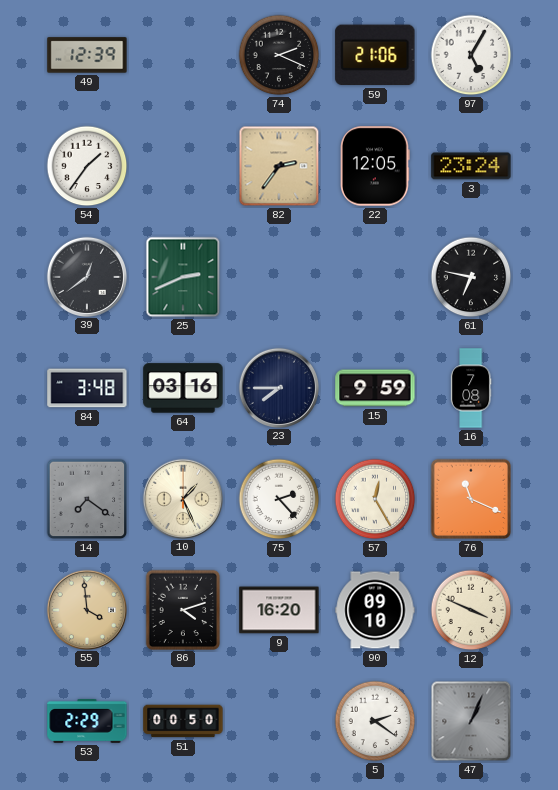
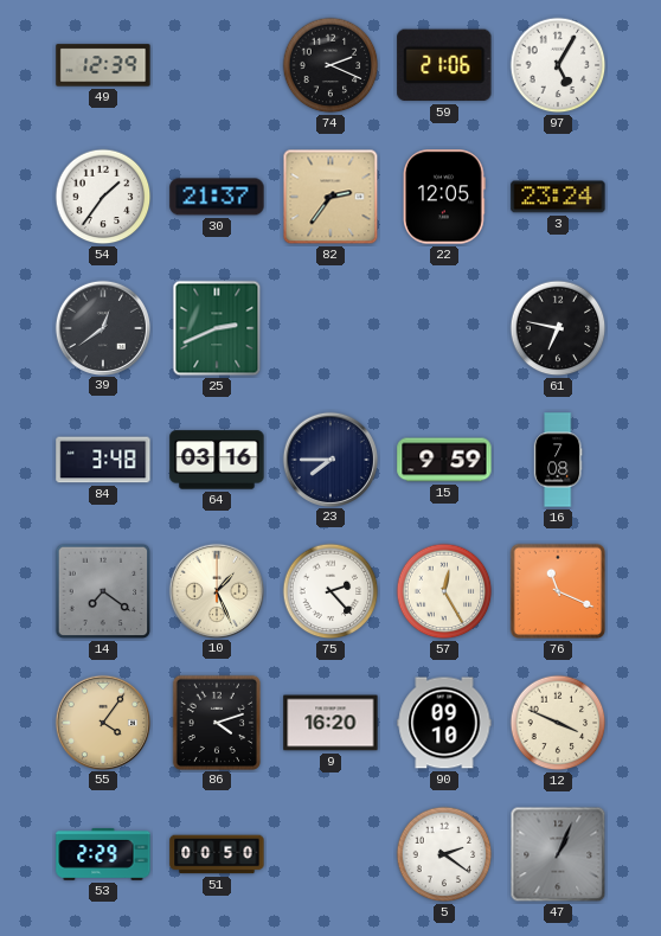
30: none -> 21:37 (217, 197)
55: 3:59 -> 4:06 (102, 722)
